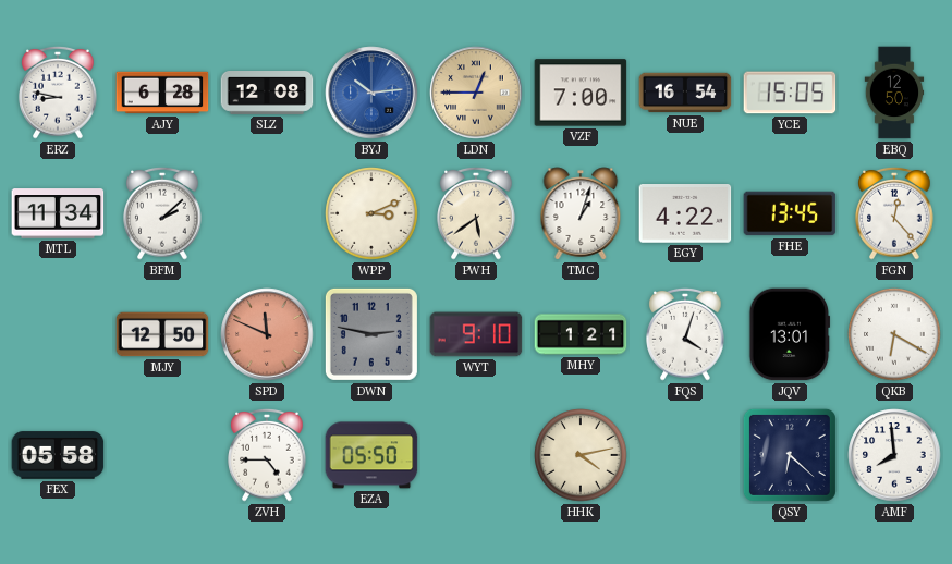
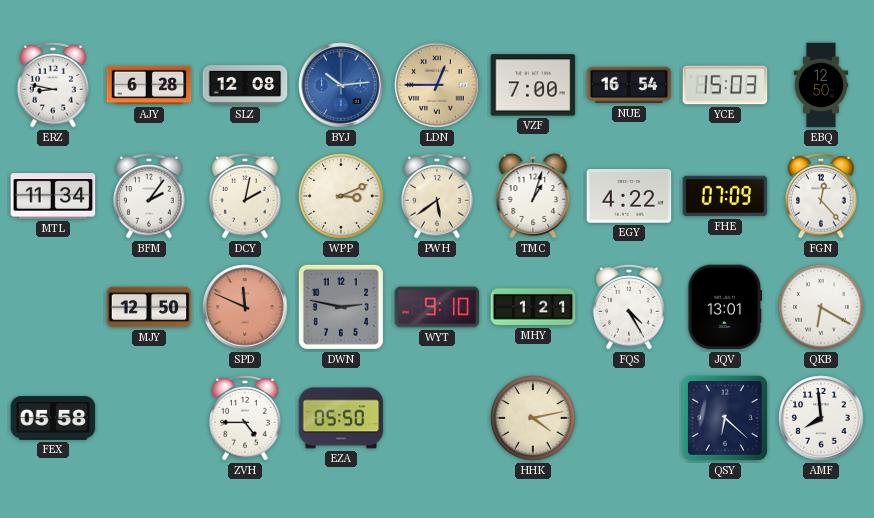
YCE: 15:05 -> 15:03 (725, 85)
BFM: 2:08 -> 2:06 (149, 196)
DCY: none -> 2:02 (245, 196)
FHE: 13:45 -> 07:09 (725, 196)
FQS: 4:03 -> 4:25 (629, 307)
